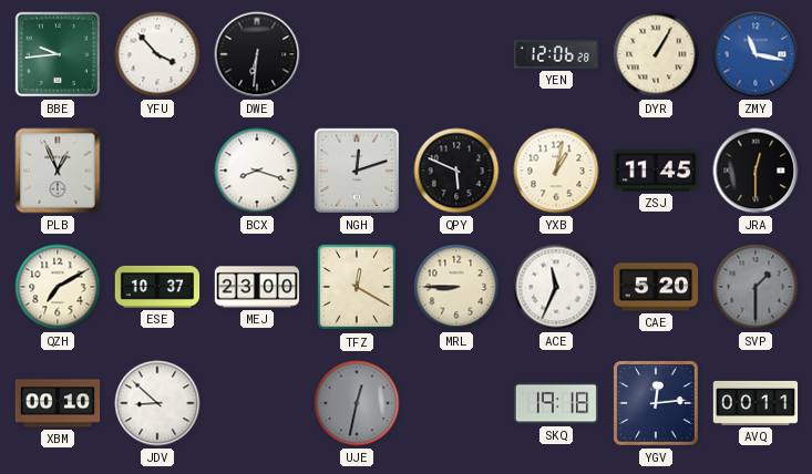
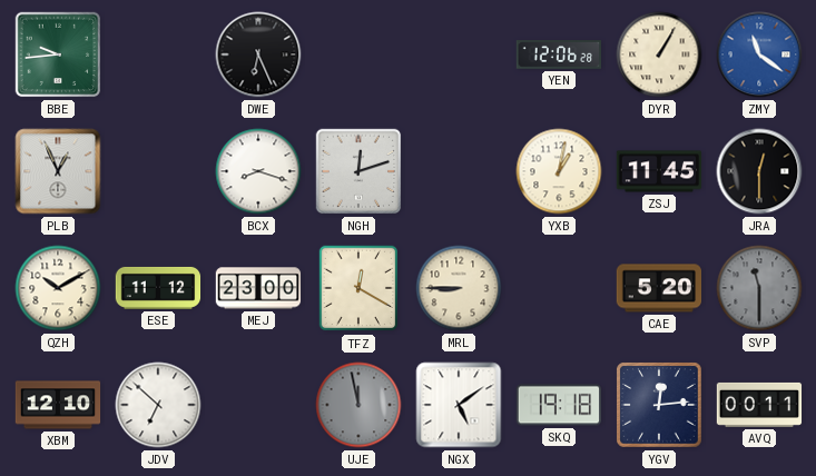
YFU: 3:53 -> none (157, 54)
DWE: 6:31 -> 6:26 (258, 54)
ZMY: 11:17 -> 11:21 (759, 54)
QPY: 5:49 -> none (456, 171)
QZH: 7:10 -> 10:10 (58, 288)
ESE: 10:37 -> 11:12 (158, 288)
ACE: 11:34 -> none (556, 287)
SVP: 1:30 -> 11:30 (759, 288)
XBM: 00:10 -> 12:10 (58, 405)
JDV: 8:52 -> 6:52 (158, 405)
UJE: 12:32 -> 11:58 (358, 405)
NGX: none -> 5:09 (459, 405)
